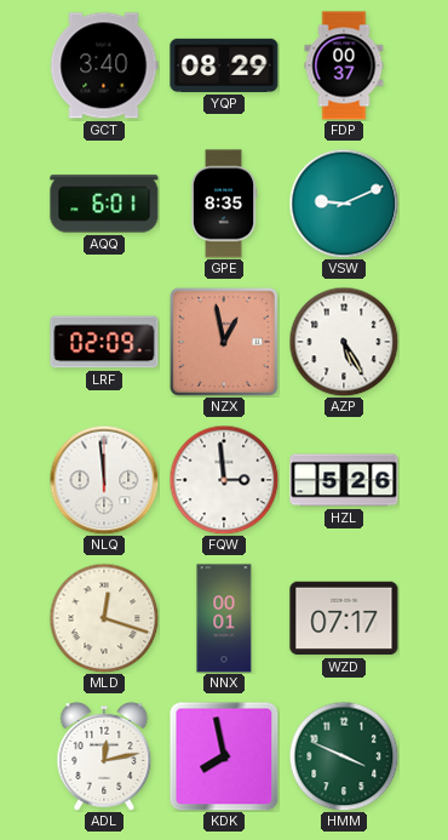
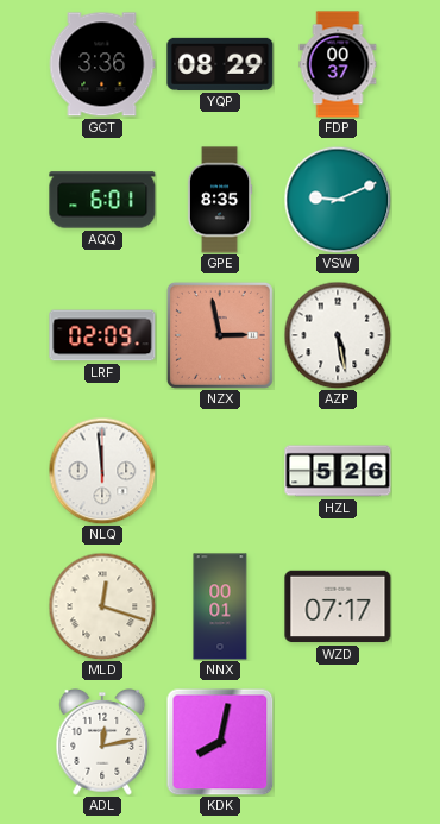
GCT: 3:40 -> 3:36 (102, 64)
NZX: 12:58 -> 2:58 (220, 335)
AZP: 5:25 -> 5:28 (338, 335)
FQW: 2:59 -> none (224, 480)
KDK: 7:58 -> 8:02 (220, 742)
HMM: 3:49 -> none (344, 756)
